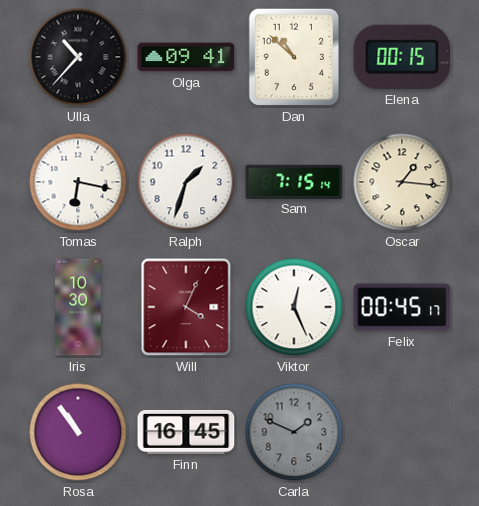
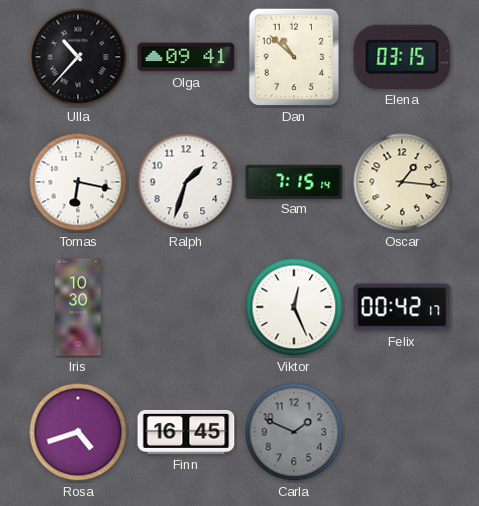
Elena: 00:15 -> 03:15 (402, 57)
Will: 4:04 -> none (186, 307)
Felix: 00:45 -> 00:42 (402, 307)
Rosa: 10:54 -> 4:42 (78, 432)
